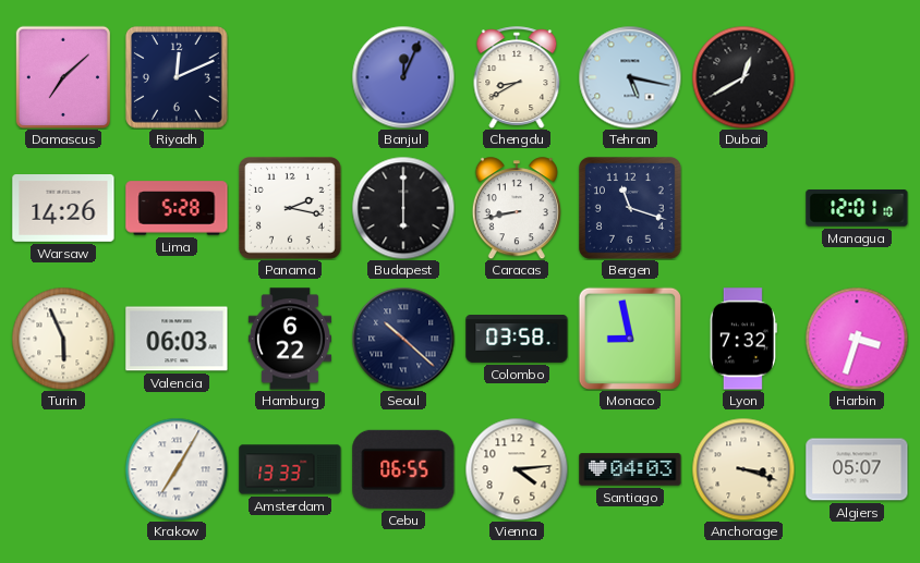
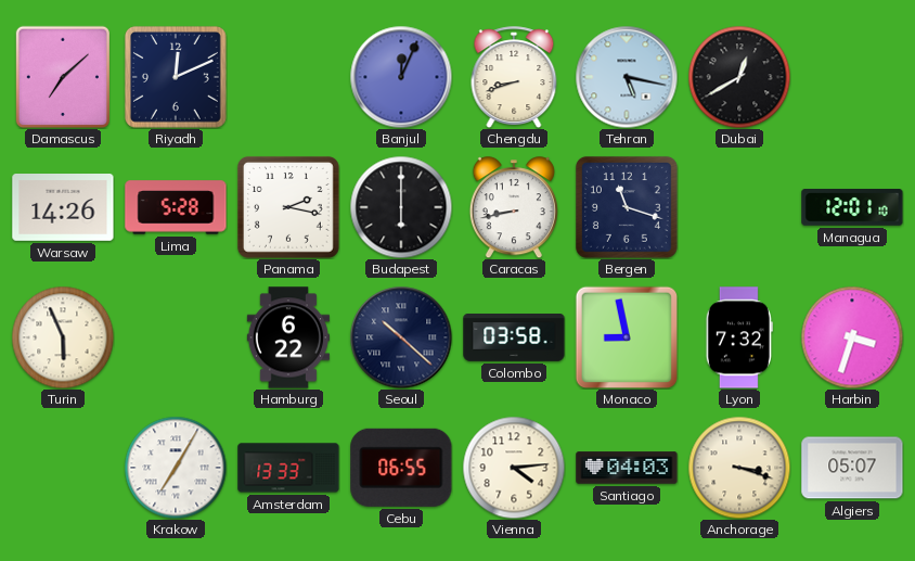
Chengdu: 8:40 -> 8:42 (514, 77)
Valencia: 06:03 -> none (177, 339)
